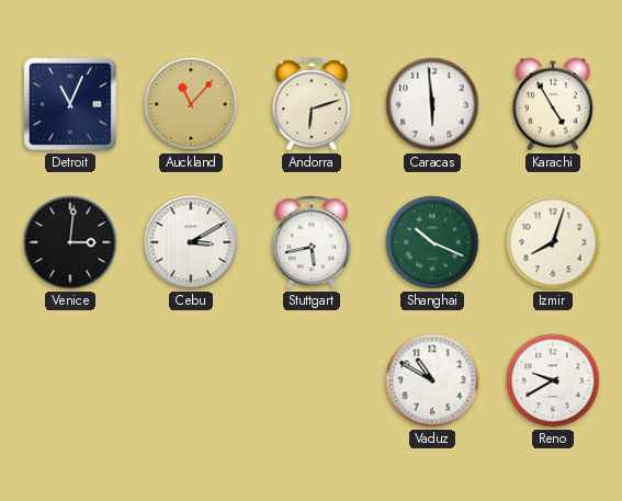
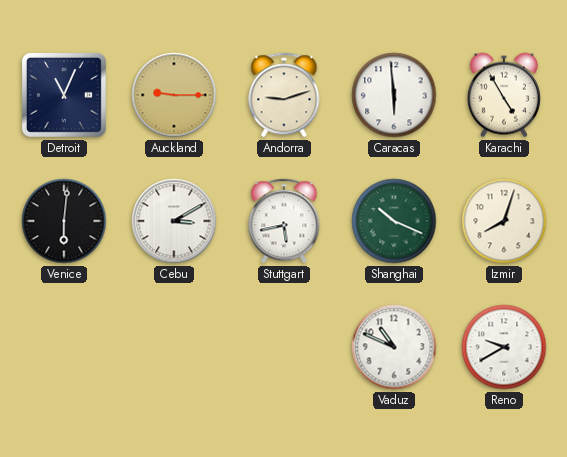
Auckland: 11:07 -> 9:15 (174, 95)
Andorra: 6:12 -> 9:12 (284, 95)
Venice: 3:01 -> 6:01 (64, 221)
Vaduz: 10:50 -> 10:49 (394, 347)
